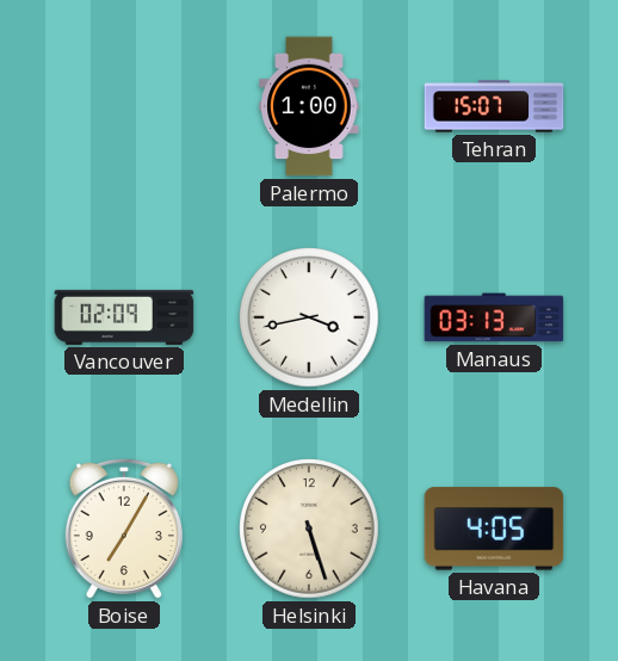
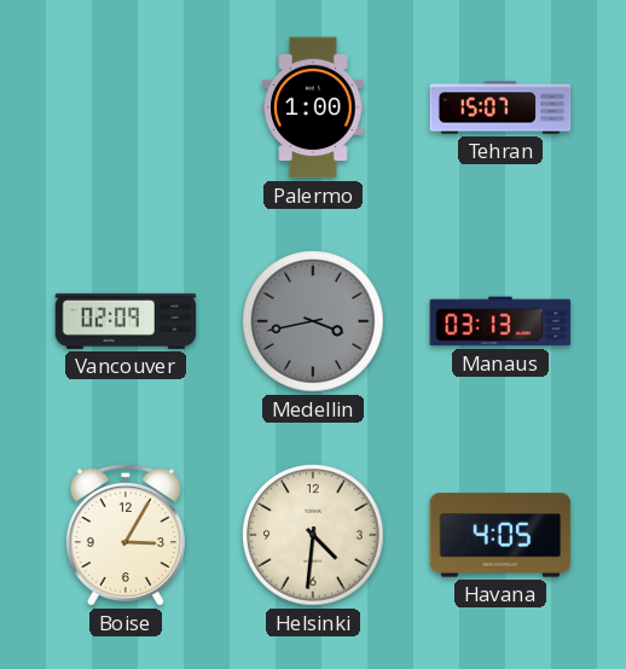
Medellin dial: white -> grey (313, 321)
Boise: 7:05 -> 3:05 (126, 535)
Helsinki: 5:27 -> 4:31 (313, 535)
